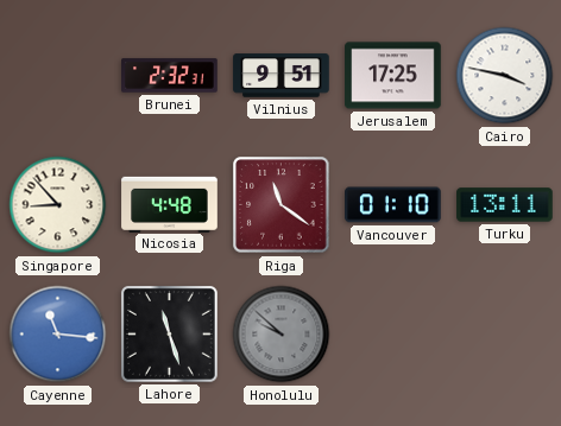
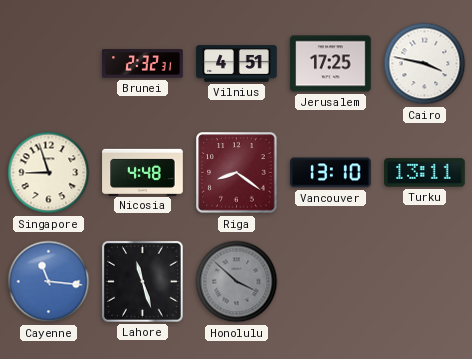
Vilnius: 9:51 -> 4:51 (237, 64)
Singapore: 8:53 -> 8:57 (49, 173)
Riga: 11:21 -> 8:21 (237, 173)
Vancouver: 01:10 -> 13:10 (331, 173)
Honolulu: 9:52 -> 3:52 (237, 282)
